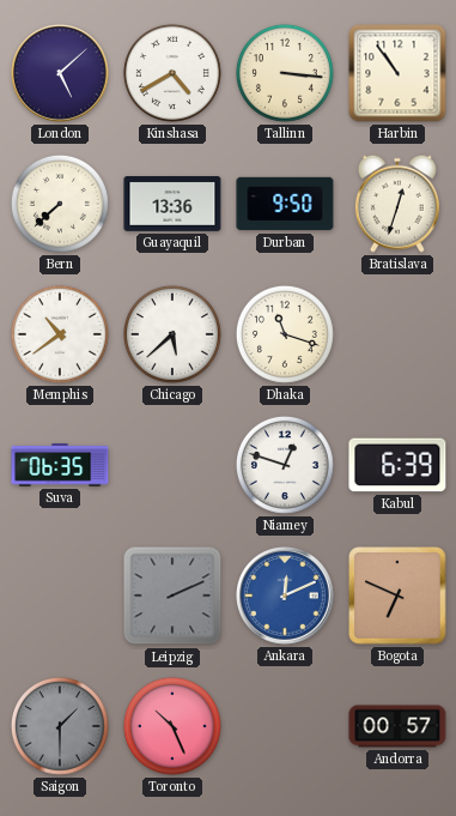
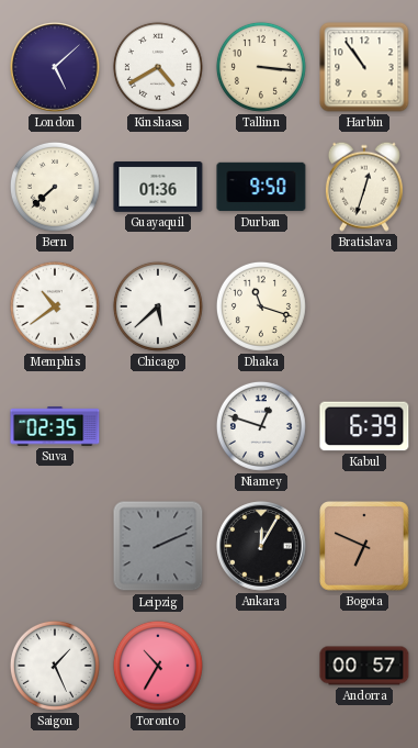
Guayaquil: 13:36 -> 01:36 (158, 188)
Suva: 06:35 -> 02:35 (55, 426)
Ankara: 12:11 -> 12:05 (261, 546)
Ankara dial: blue -> black (261, 546)
Saigon: 1:30 -> 1:26 (55, 666)
Saigon dial: grey -> white (55, 666)
Toronto: 10:26 -> 10:35 (158, 666)
